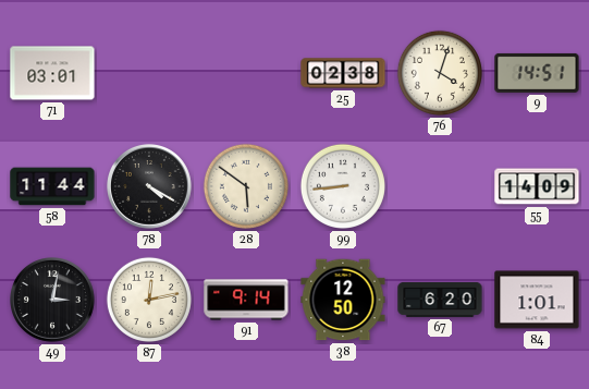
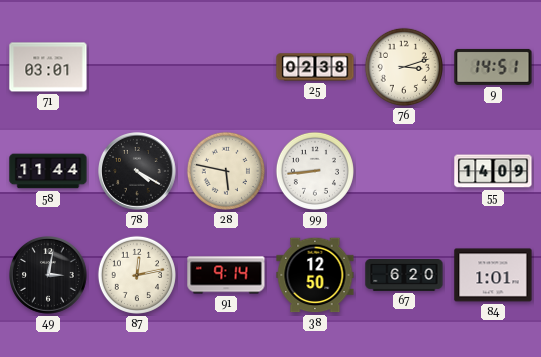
76: 4:03 -> 3:12 (404, 67)
28: 5:51 -> 5:47 (226, 171)
